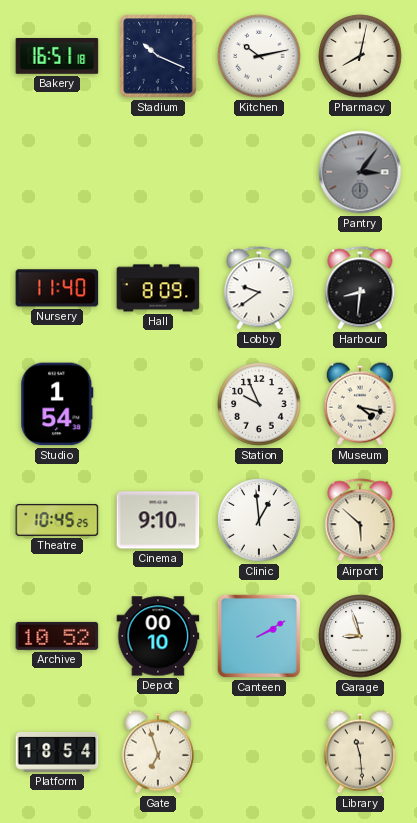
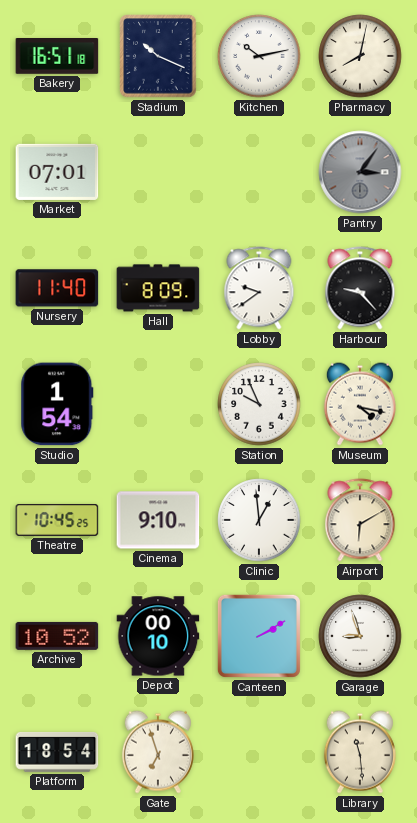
Market: none -> 07:01 (57, 172)
Harbour: 8:31 -> 9:23 (360, 288)
Airport: 5:52 -> 6:10 (360, 520)
